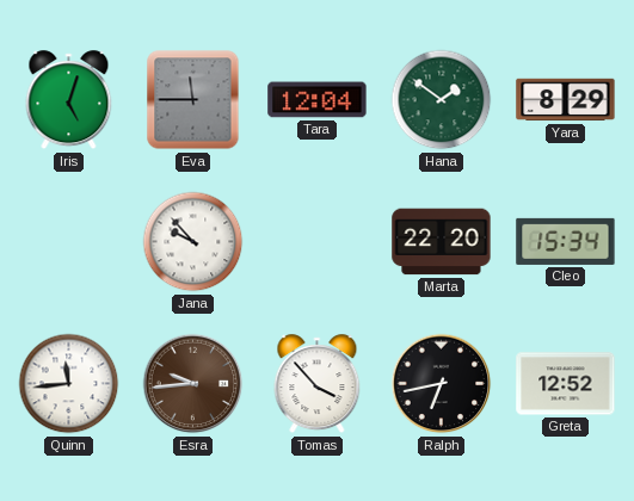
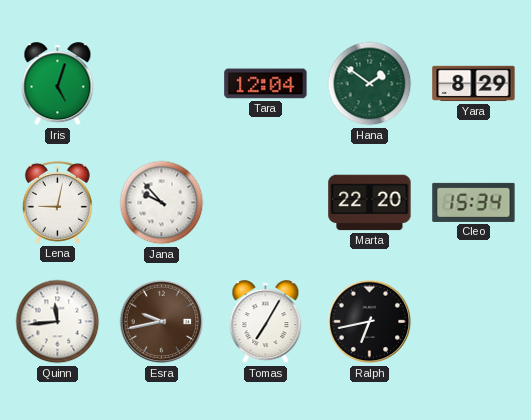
Eva: 11:45 -> none (193, 100)
Lena: none -> 9:02 (57, 202)
Esra: 9:44 -> 9:43 (162, 322)
Tomas: 3:53 -> 7:05 (266, 322)
Greta: 12:52 -> none (566, 384)
